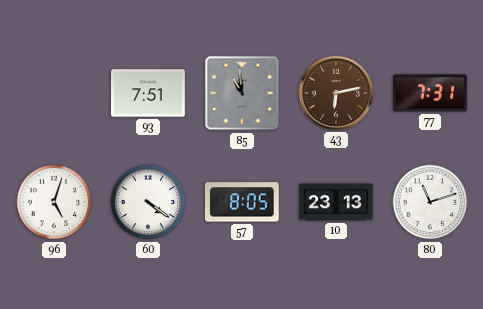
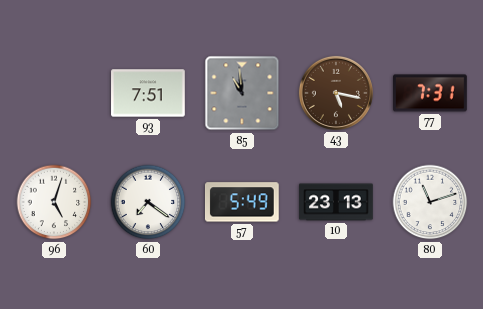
43: 6:13 -> 5:17 (336, 93)
60: 4:21 -> 7:21 (148, 202)
57: 8:05 -> 5:49 (242, 202)
